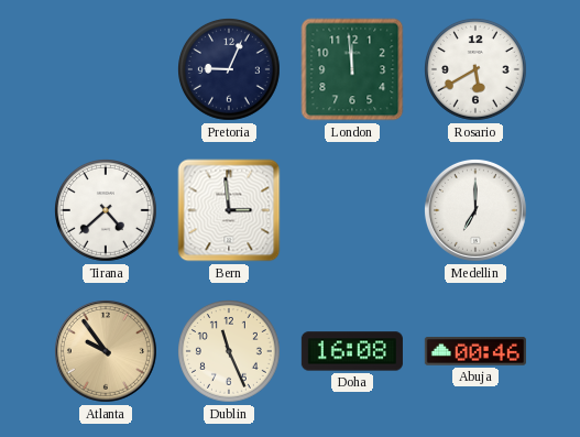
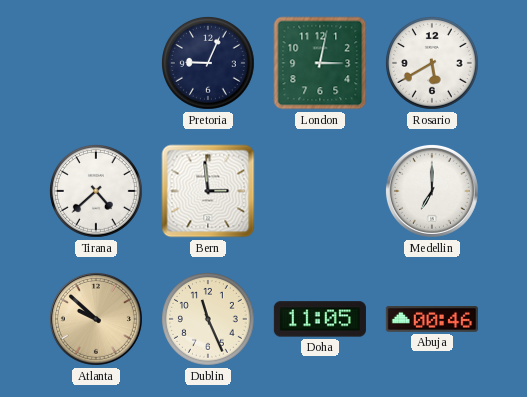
London: 11:59 -> 3:02 (320, 63)
Atlanta: 9:54 -> 9:52 (96, 319)
Doha: 16:08 -> 11:05 (320, 319)
